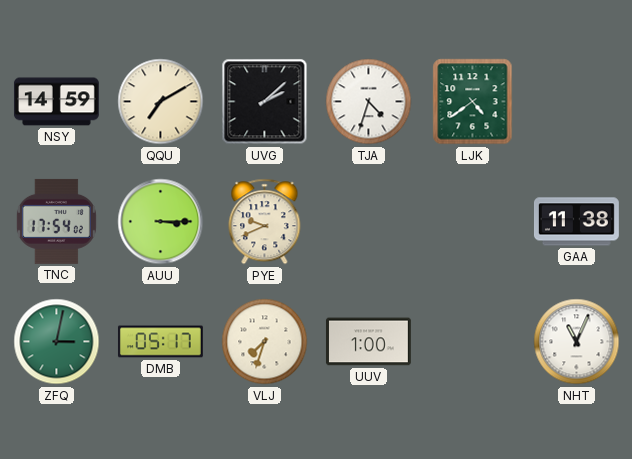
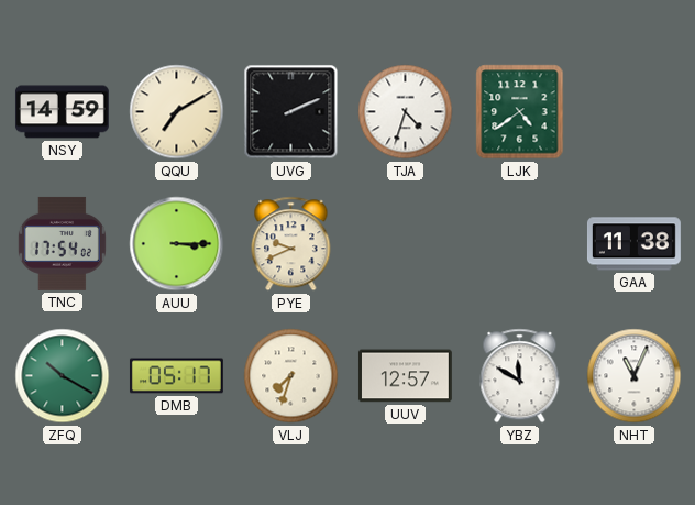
UVG: 2:08 -> 2:11 (291, 112)
ZFQ: 3:02 -> 10:20 (63, 376)
UUV: 1:00 -> 12:57 (405, 376)
YBZ: none -> 11:50 (520, 376)
